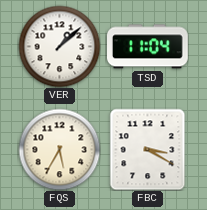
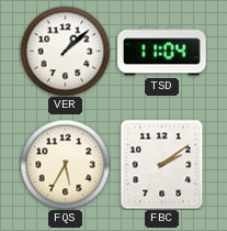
FBC: 3:20 -> 2:09 (162, 164)
